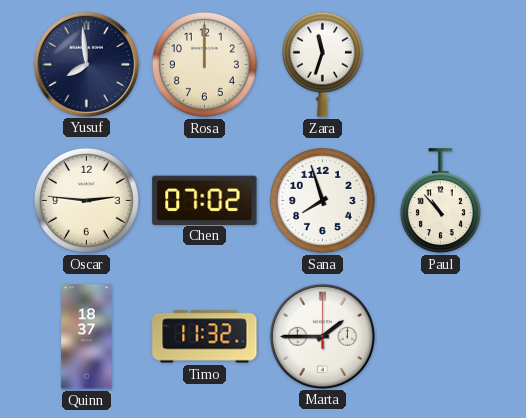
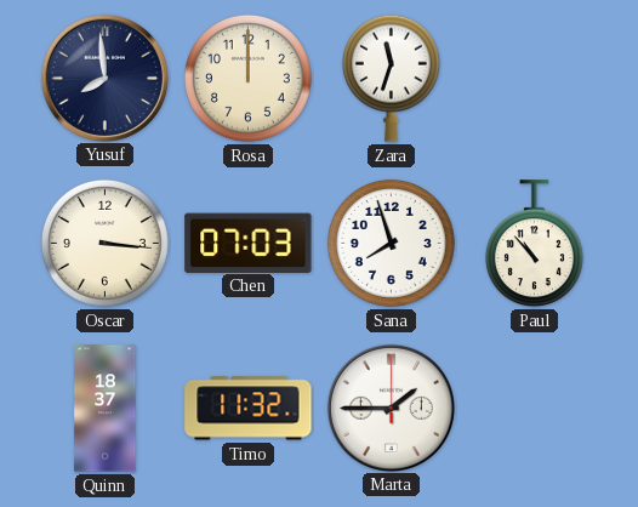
Oscar: 2:46 -> 3:16 (104, 243)
Chen: 07:02 -> 07:03 (249, 243)
